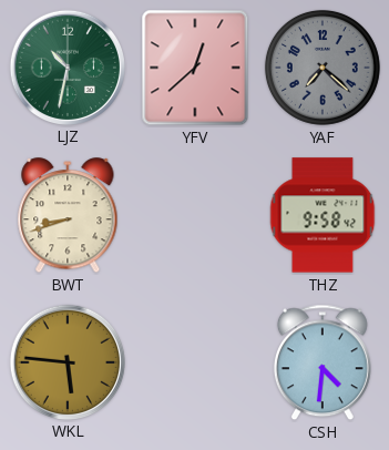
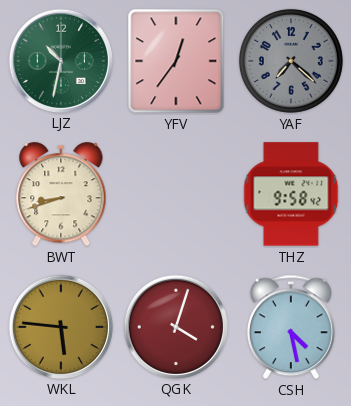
YFV: 12:38 -> 12:36 (176, 61)
QGK: none -> 4:03 (175, 326)
CSH: 4:31 -> 4:28 (291, 327)
